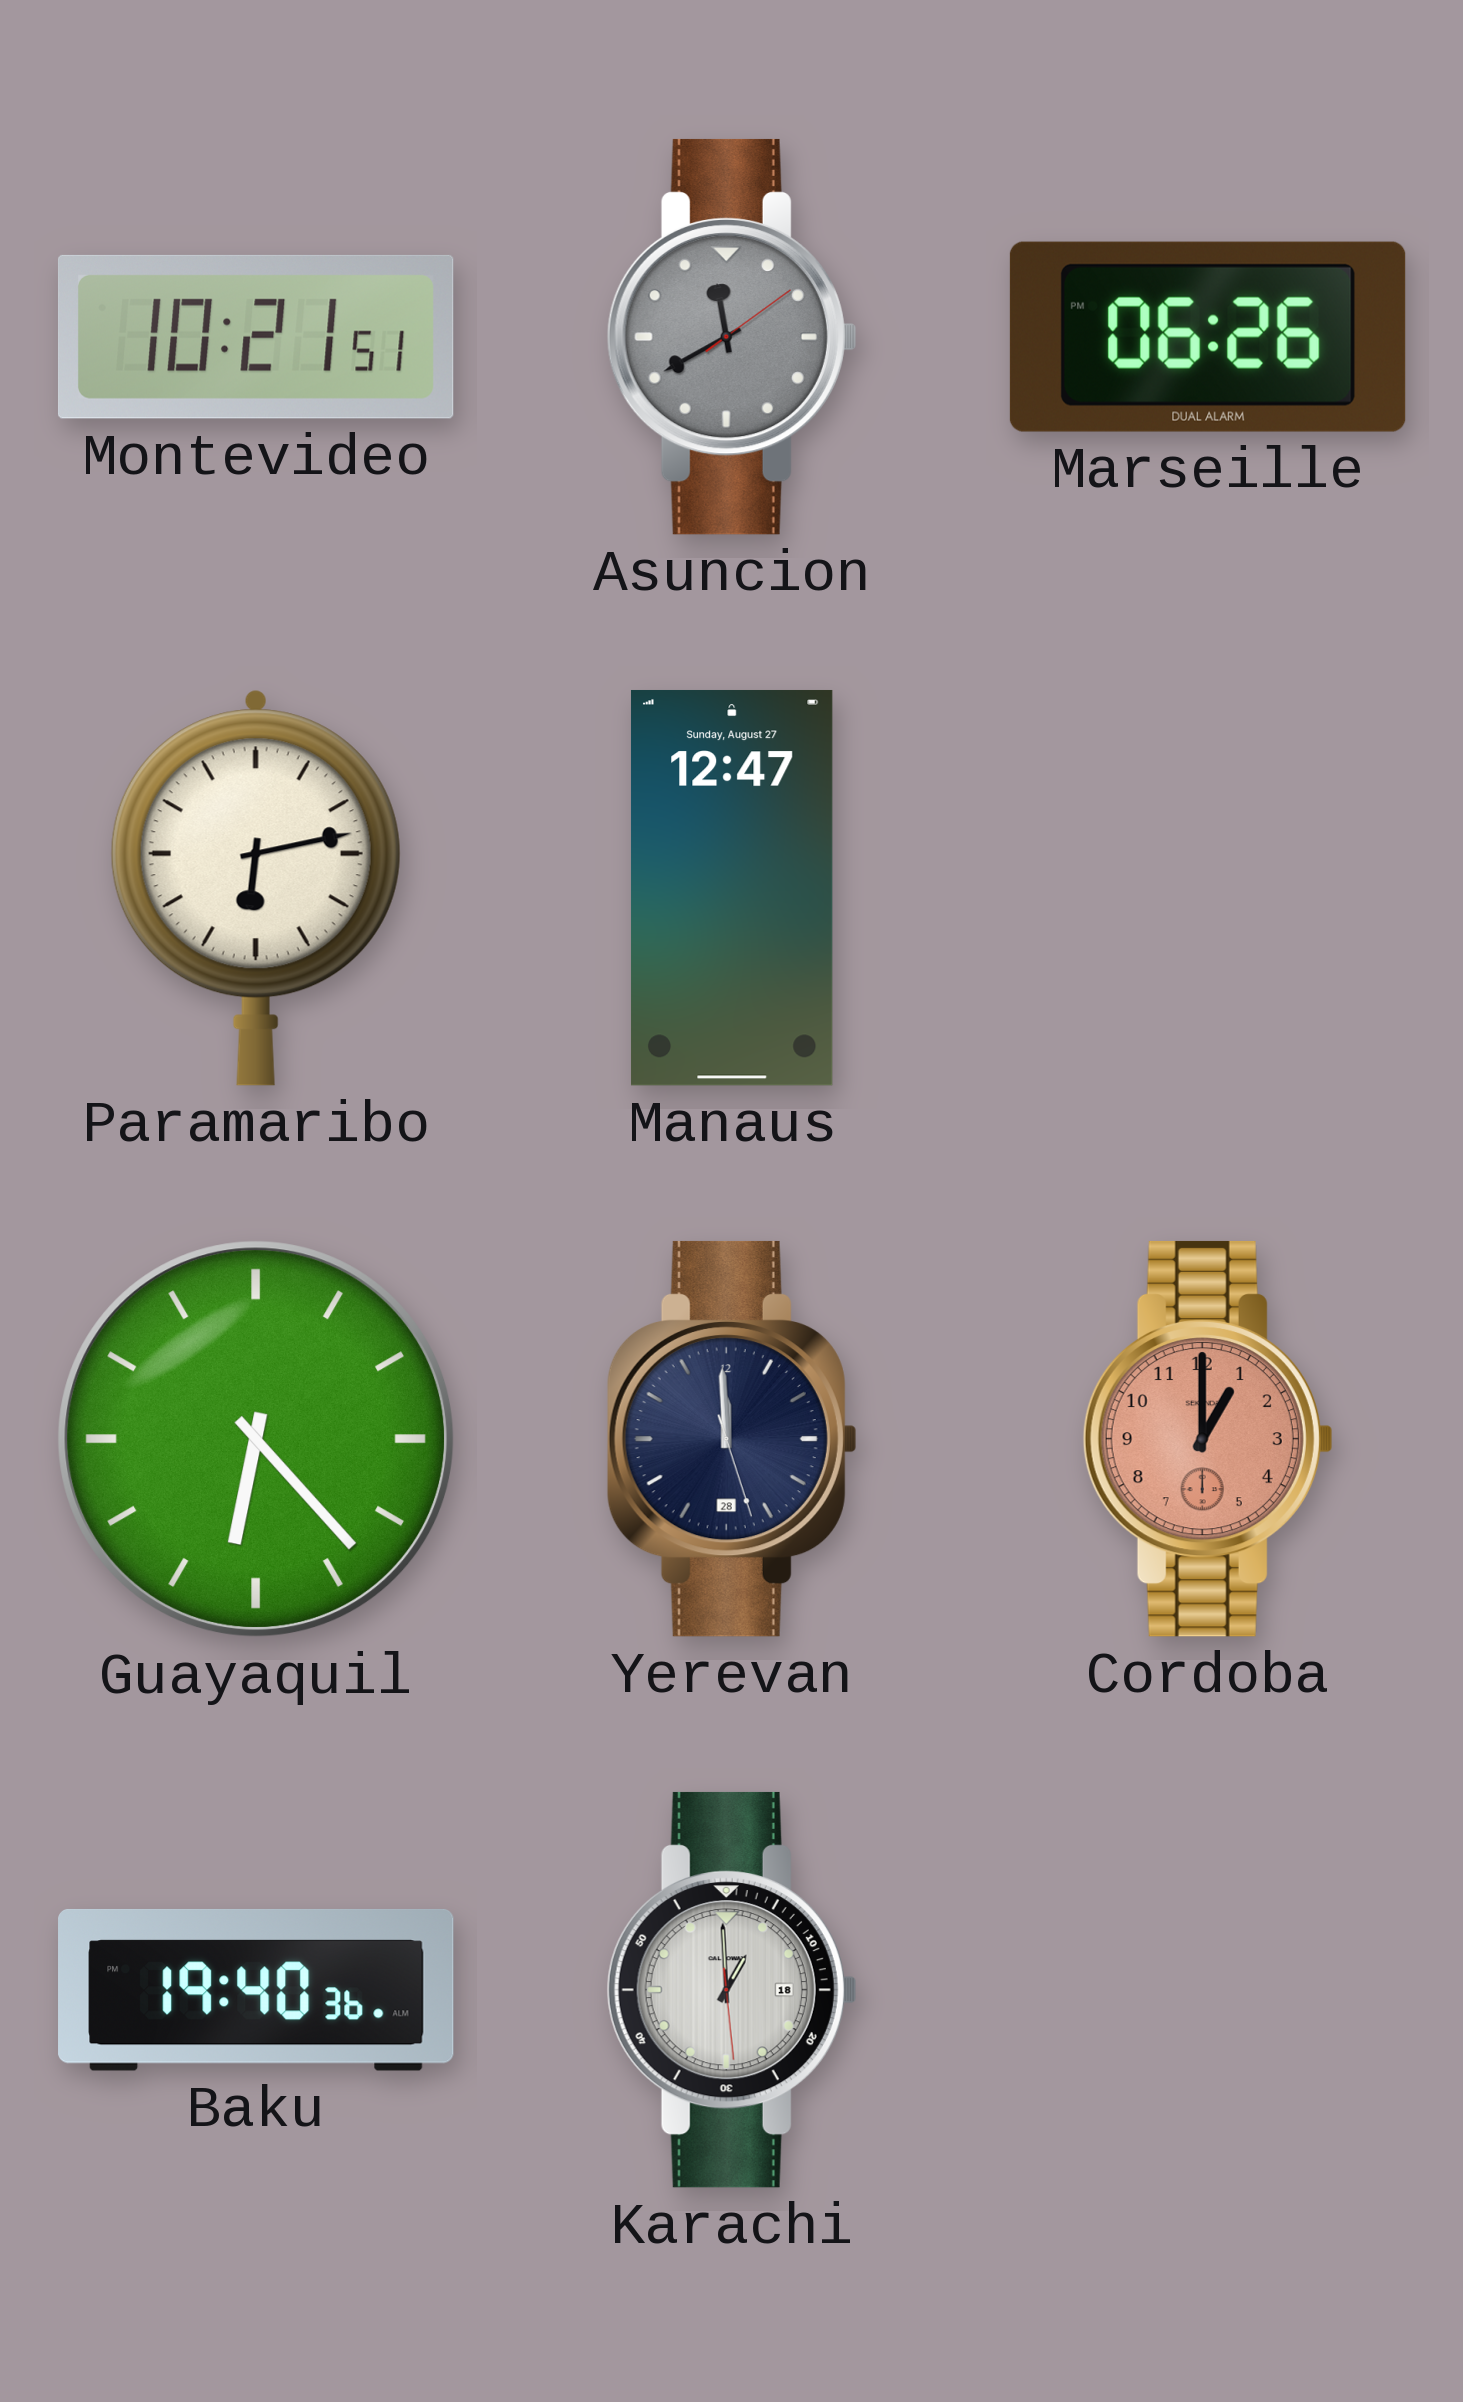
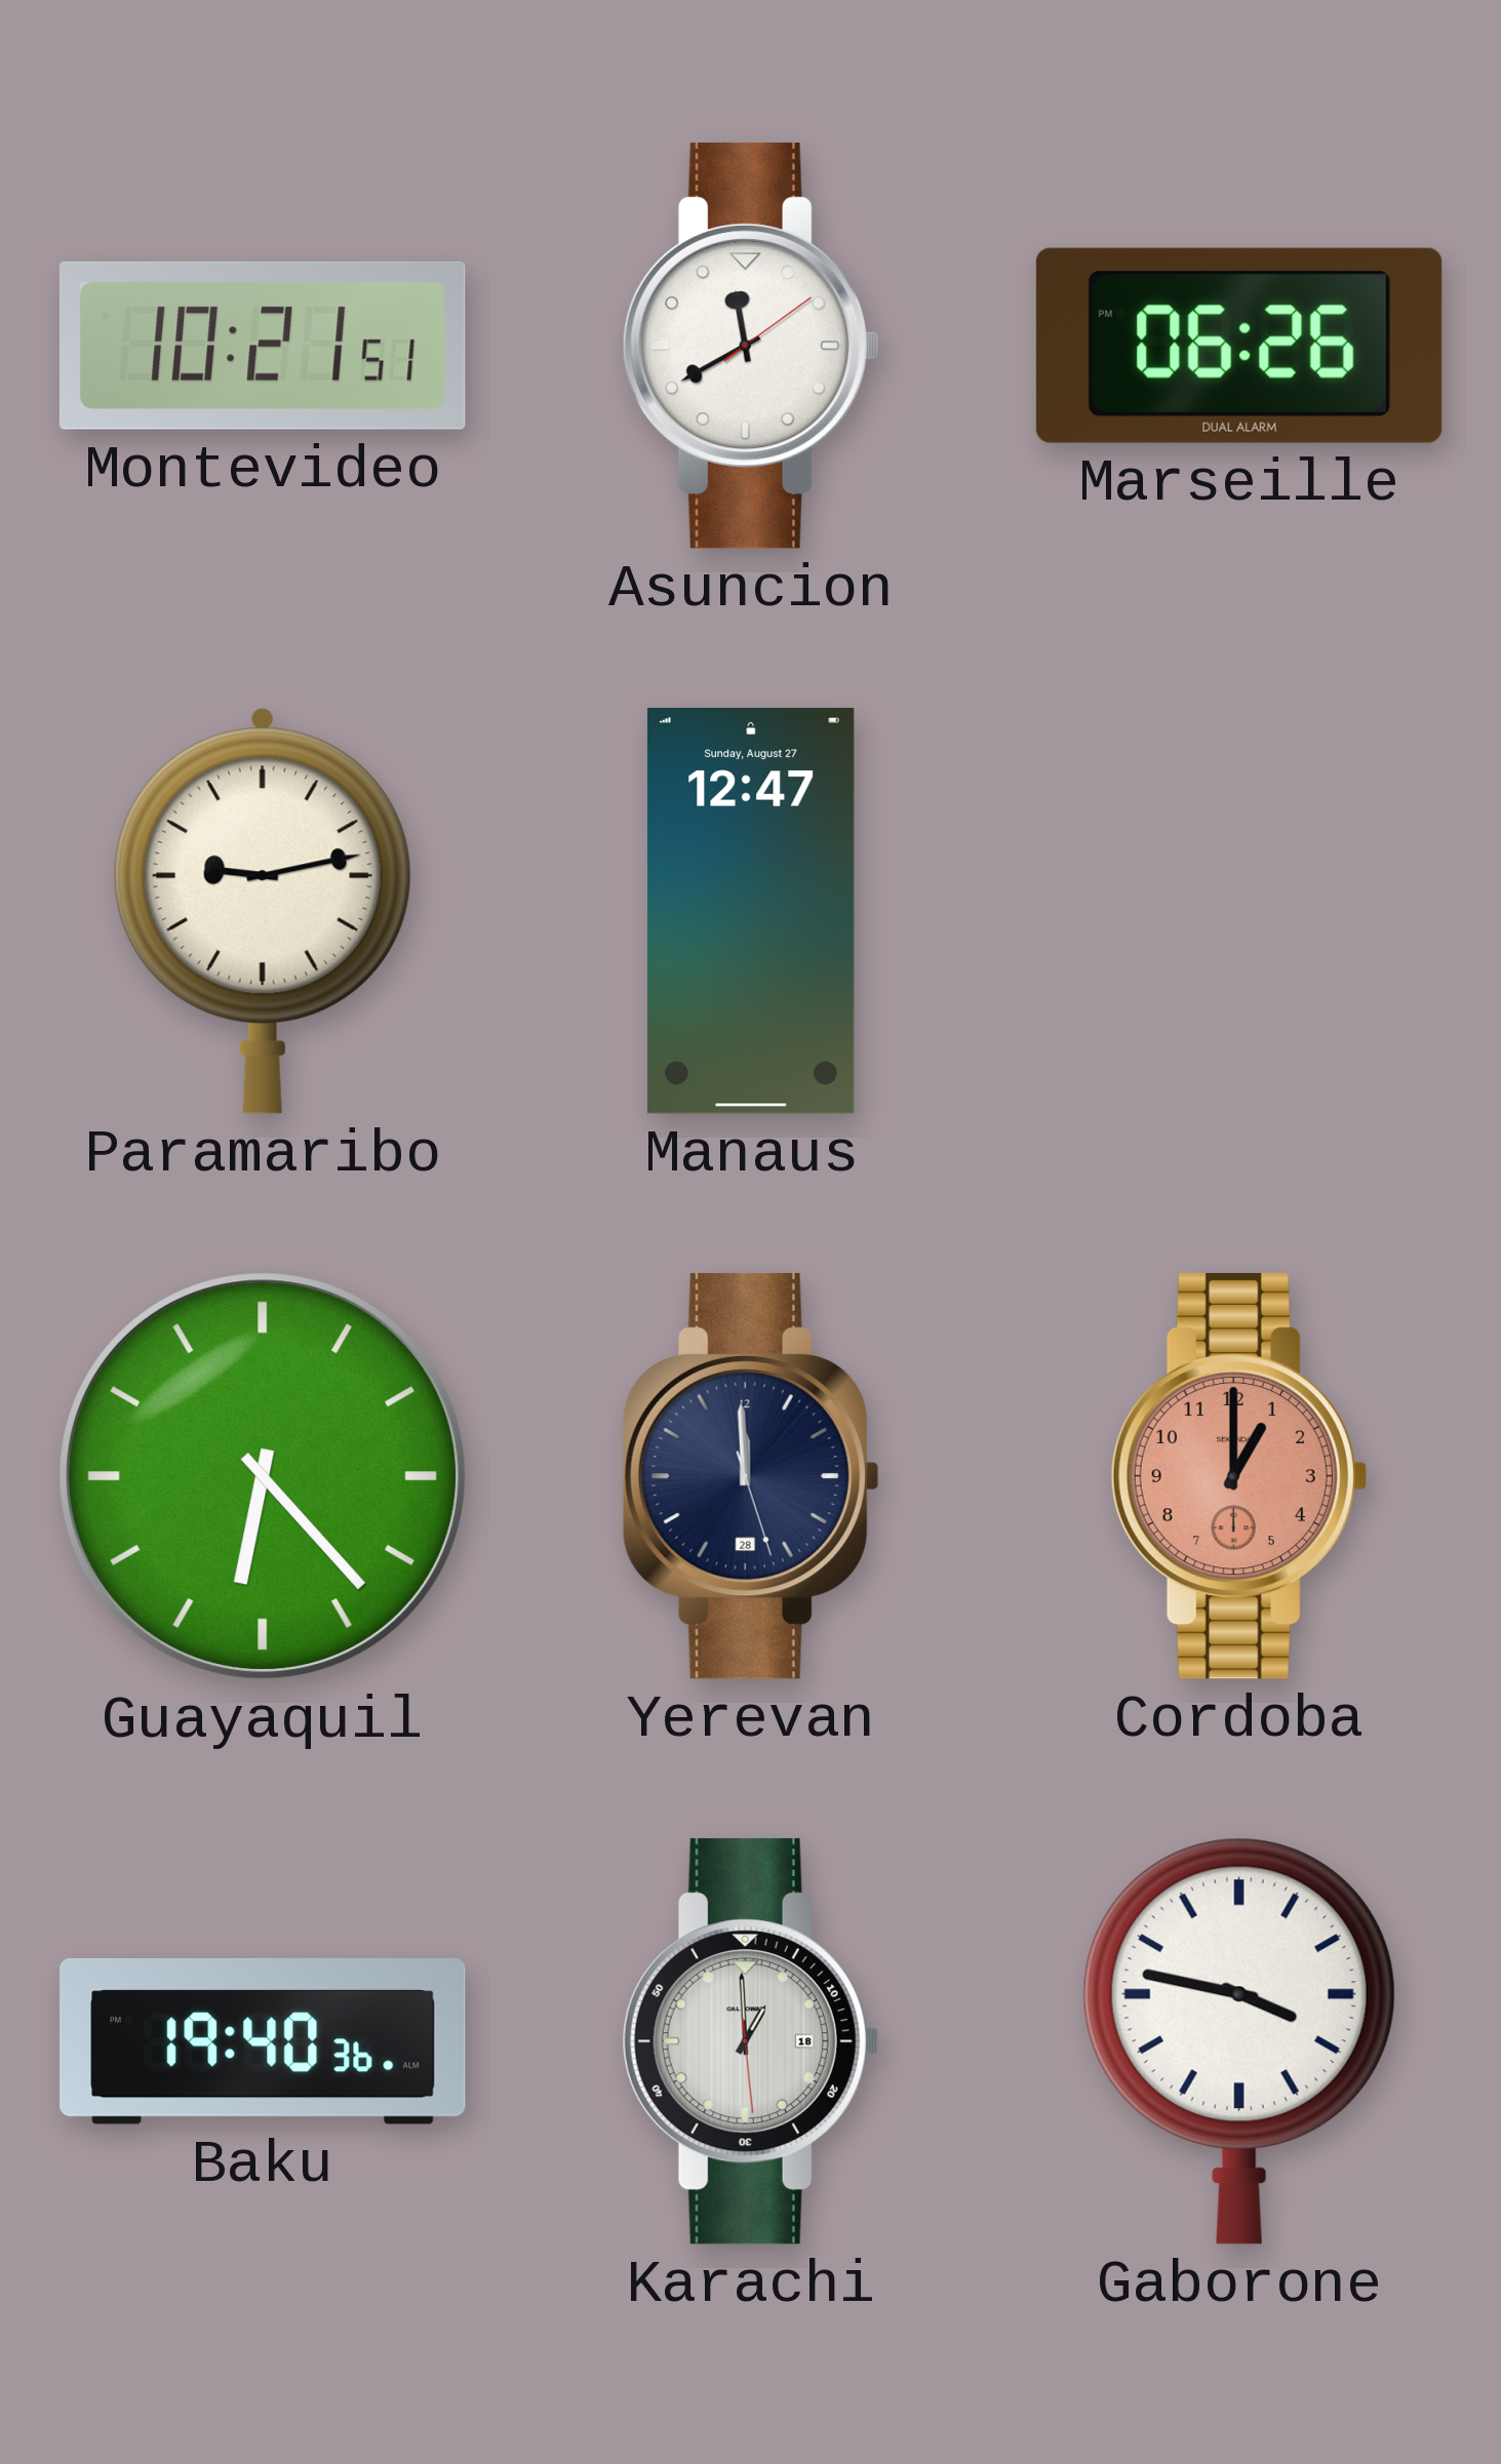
Asuncion dial: grey -> white (751, 346)
Paramaribo: 6:13 -> 9:13 (263, 911)
Gaborone: none -> 3:47 (1239, 2041)
